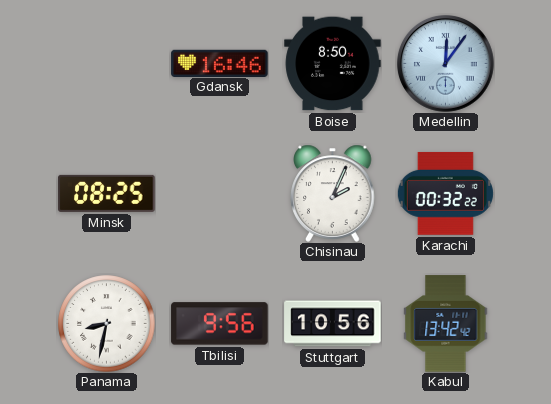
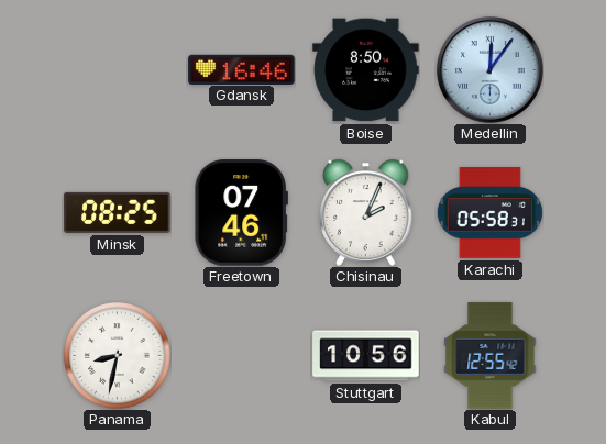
Freetown: none -> 07:46 (241, 213)
Karachi: 00:32 -> 05:58 (489, 212)
Tbilisi: 9:56 -> none (220, 324)
Kabul: 13:42 -> 12:55 (491, 356)
